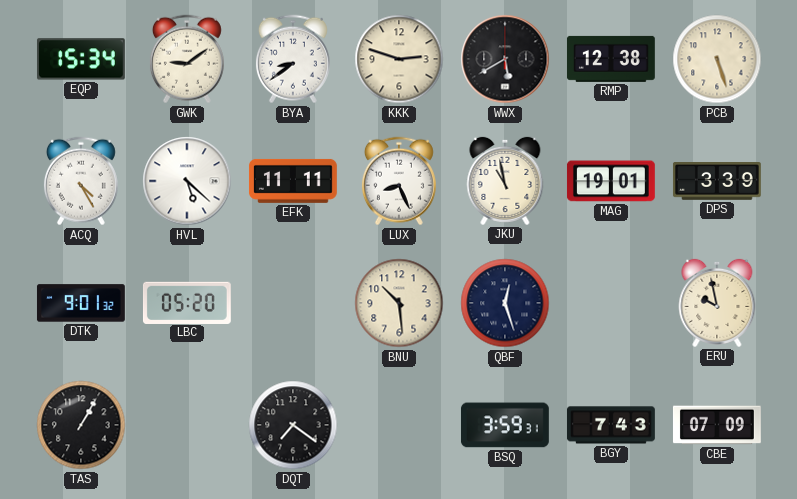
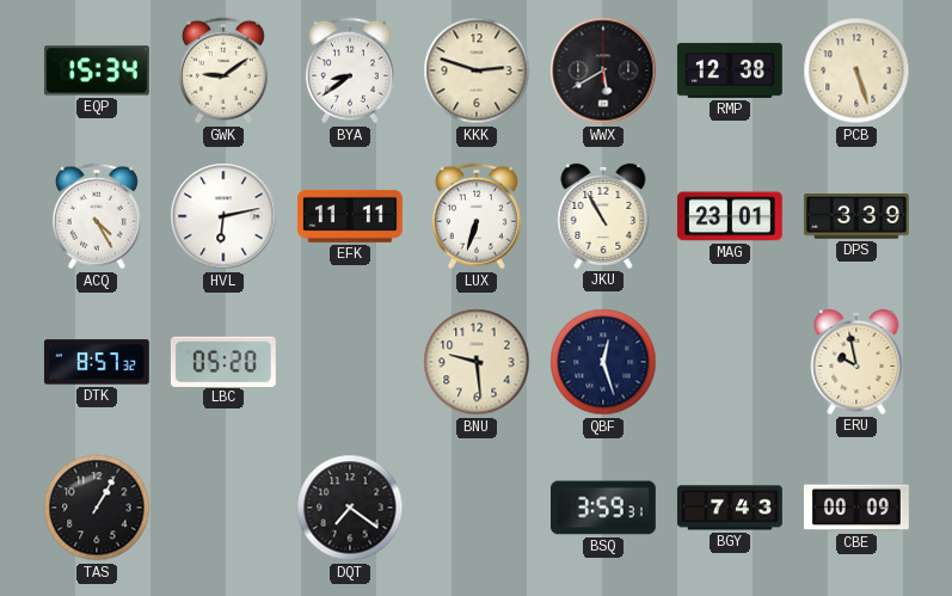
HVL: 5:22 -> 6:13 (223, 216)
LUX: 8:26 -> 6:33 (477, 216)
JKU: 10:58 -> 10:55 (603, 216)
MAG: 19:01 -> 23:01 (730, 216)
DTK: 9:01 -> 8:57 (97, 362)
BNU: 10:29 -> 9:29 (477, 362)
CBE: 07:09 -> 00:09 (856, 508)
